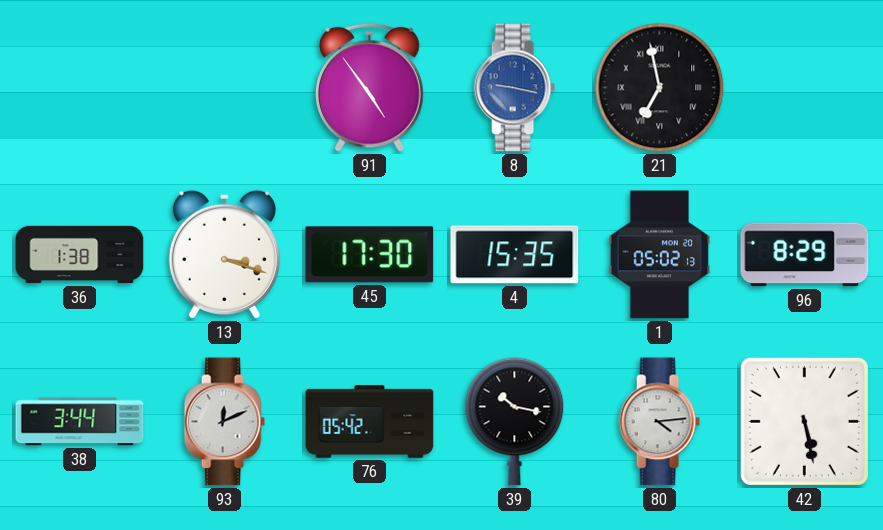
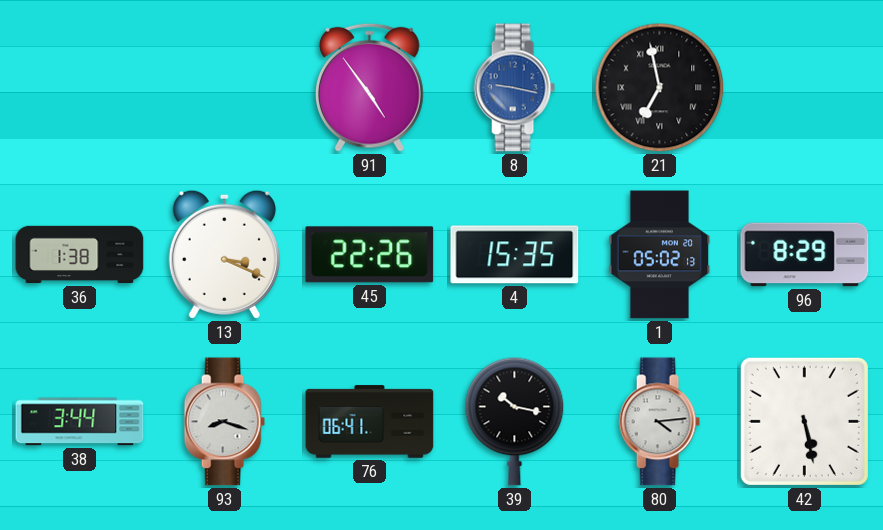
13: 3:18 -> 3:19 (224, 254)
45: 17:30 -> 22:26 (370, 255)
93: 12:11 -> 8:18 (224, 422)
76: 05:42 -> 06:41 (370, 422)
